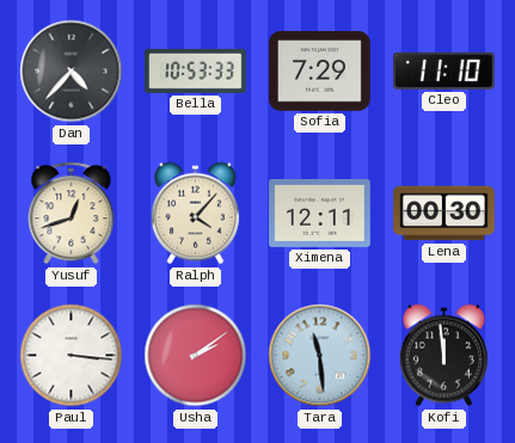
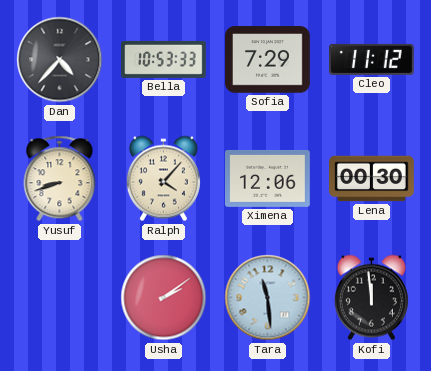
Cleo: 11:10 -> 11:12 (372, 59)
Yusuf: 12:42 -> 8:42 (60, 179)
Ximena: 12:11 -> 12:06 (268, 178)
Paul: 3:16 -> none (72, 356)
